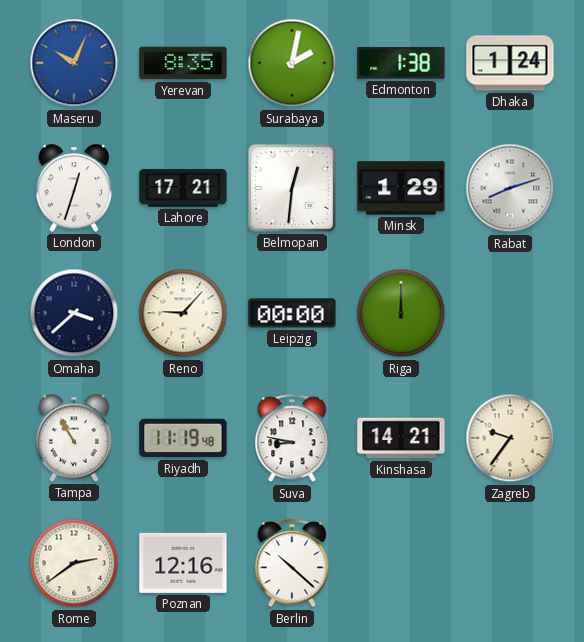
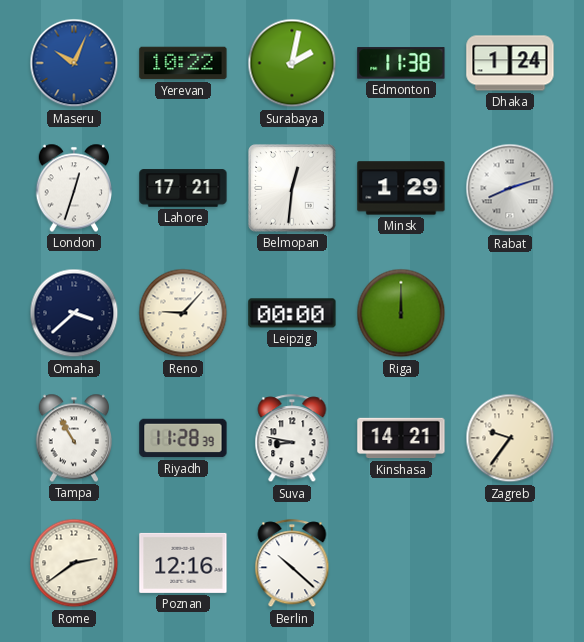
Yerevan: 8:35 -> 10:22 (183, 63)
Edmonton: 1:38 -> 11:38 (401, 63)
Riyadh: 11:19 -> 11:28 (183, 438)
